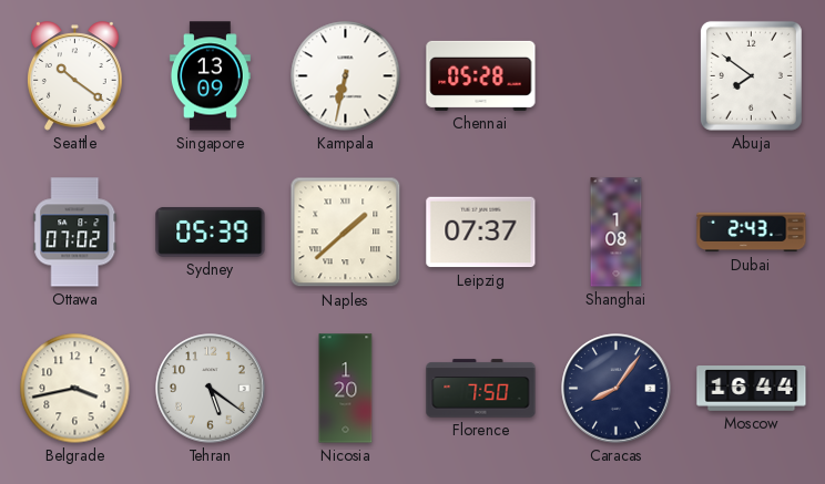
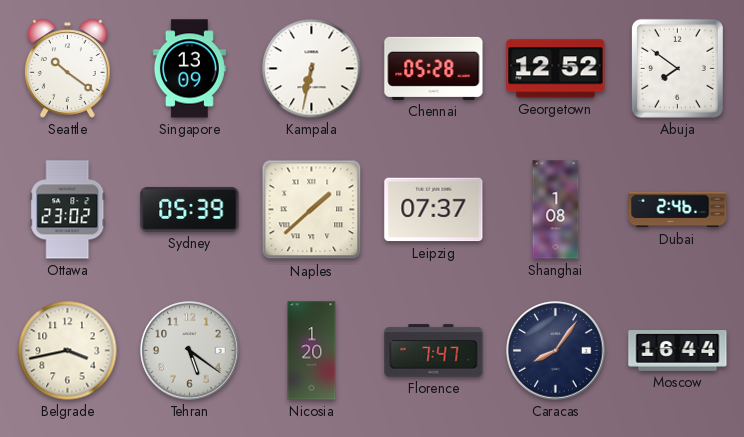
Georgetown: none -> 12:52 (556, 69)
Ottawa: 07:02 -> 23:02 (68, 210)
Dubai: 2:43 -> 2:46 (678, 210)
Florence: 7:50 -> 7:47 (434, 351)
